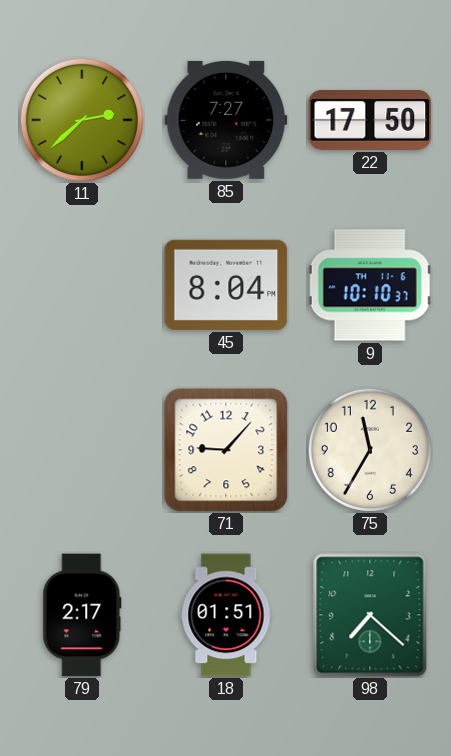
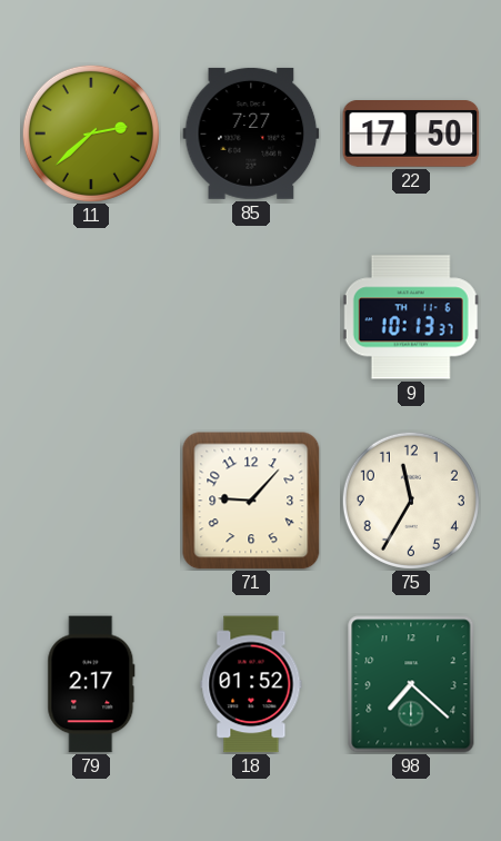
45: 8:04 -> none (226, 285)
9: 10:10 -> 10:13 (411, 317)
18: 01:51 -> 01:52 (251, 684)
